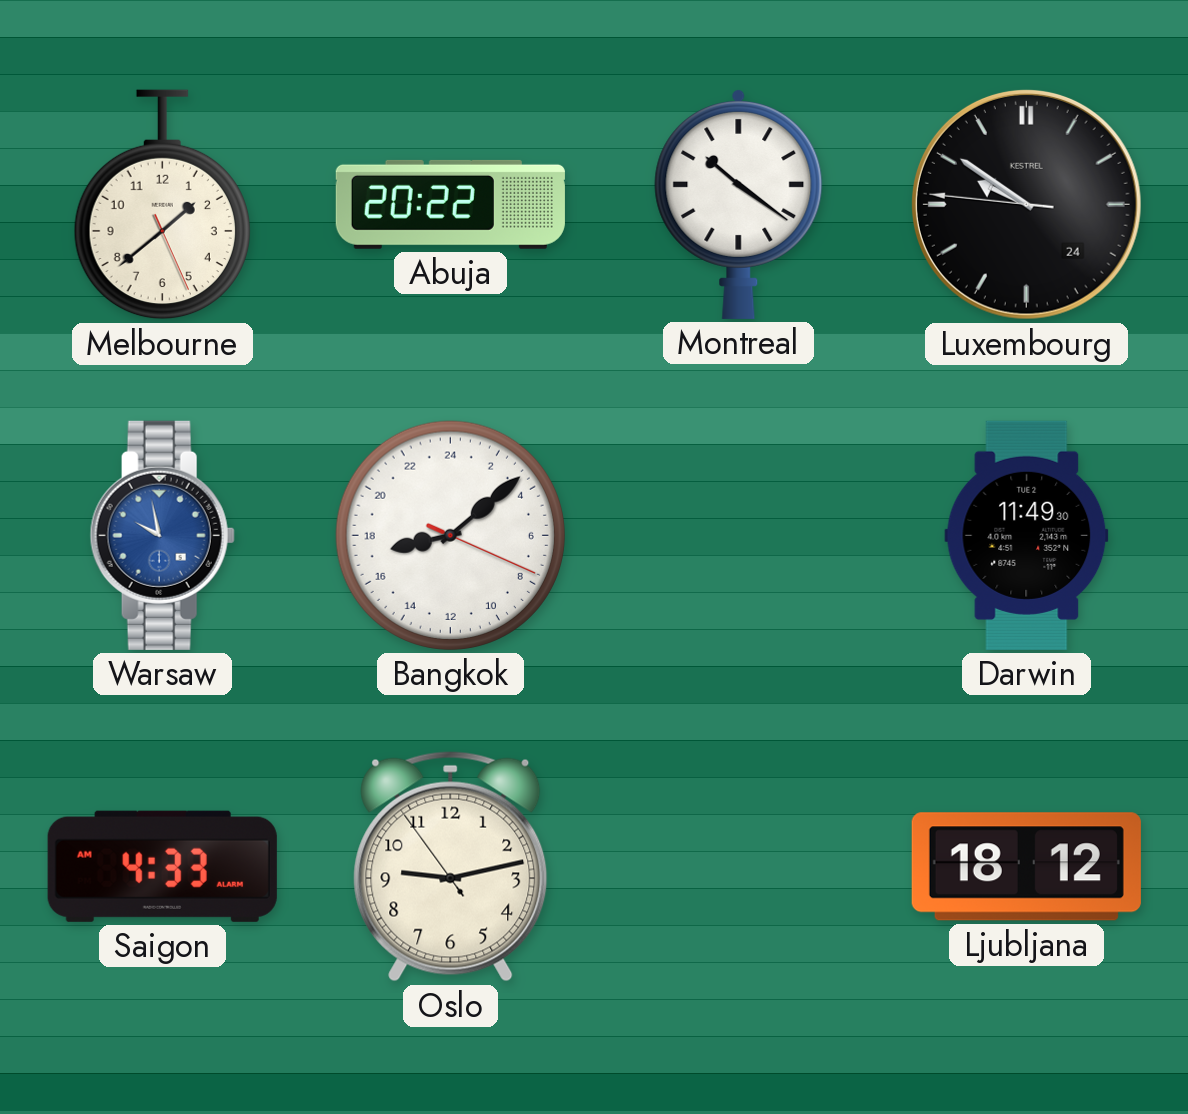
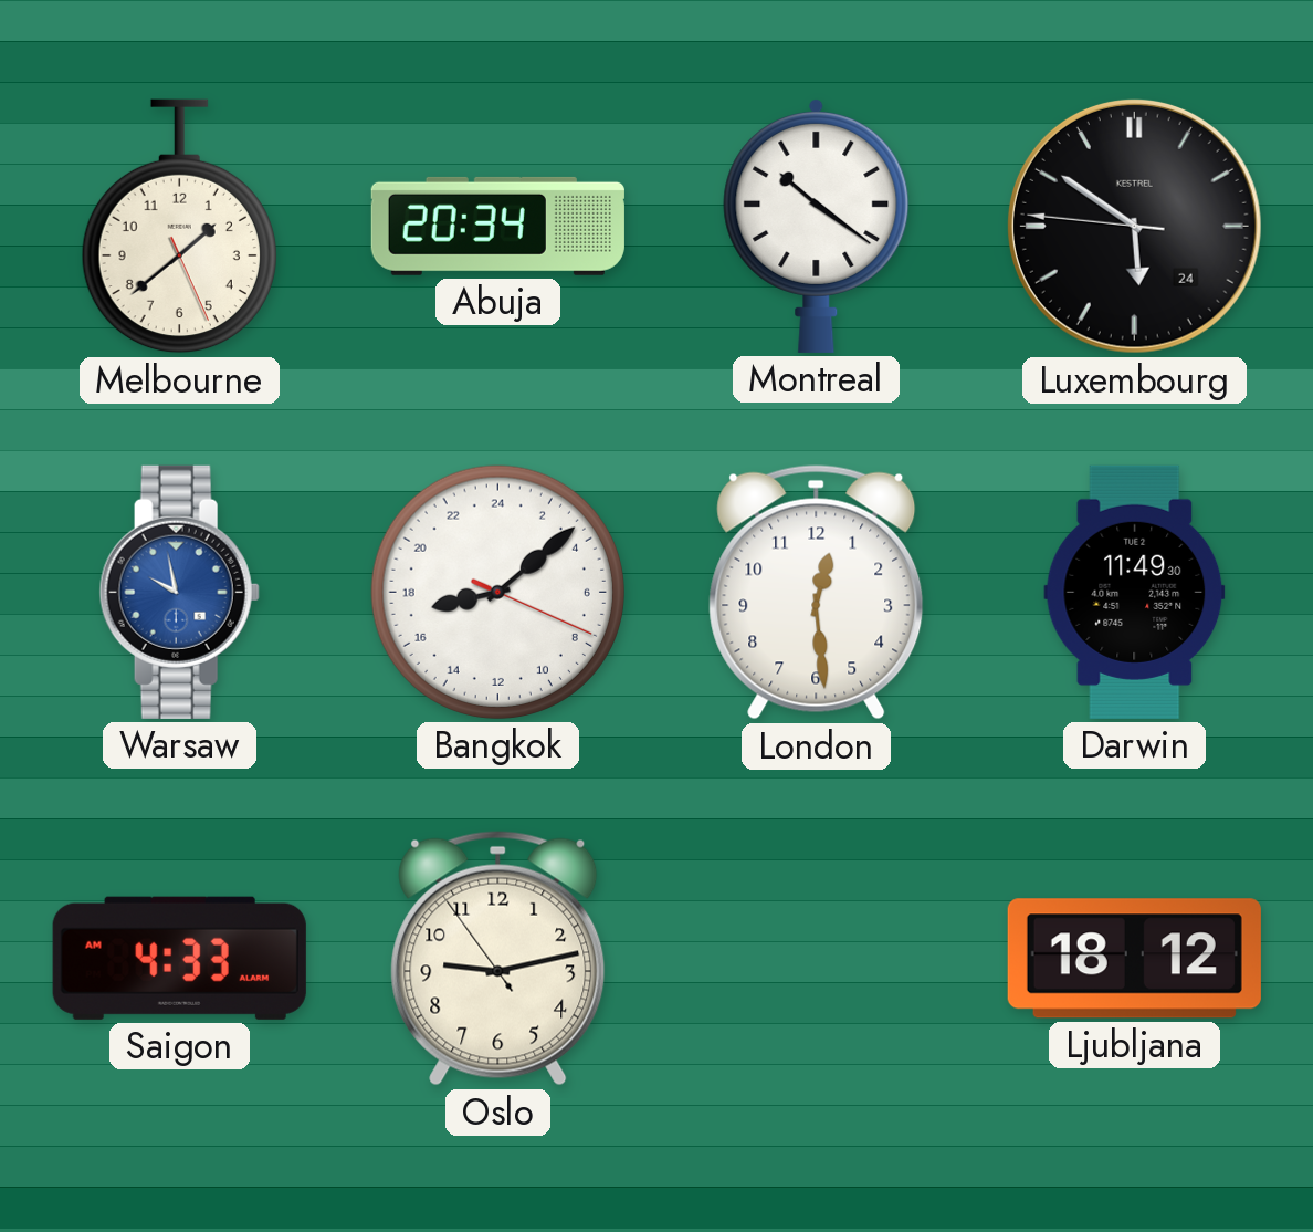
Abuja: 20:22 -> 20:34 (497, 226)
Luxembourg: 9:50 -> 5:50 (1134, 226)
London: none -> 12:29 (817, 593)
